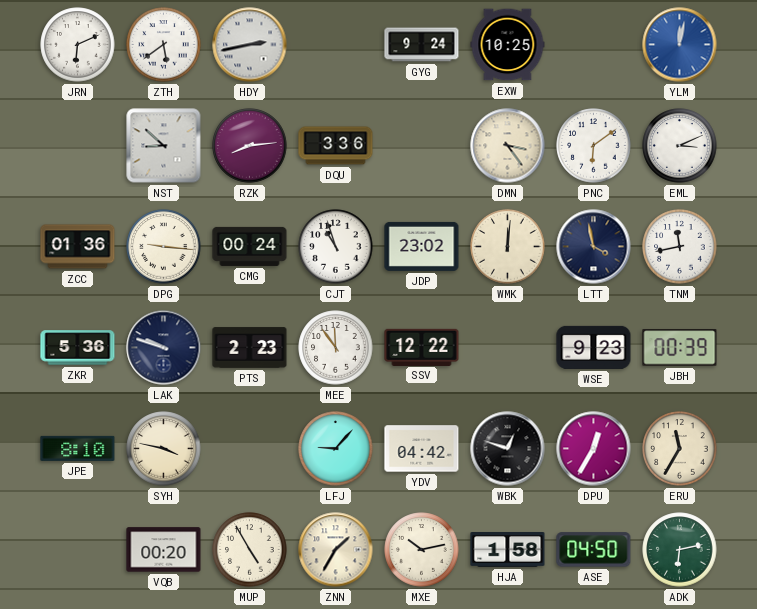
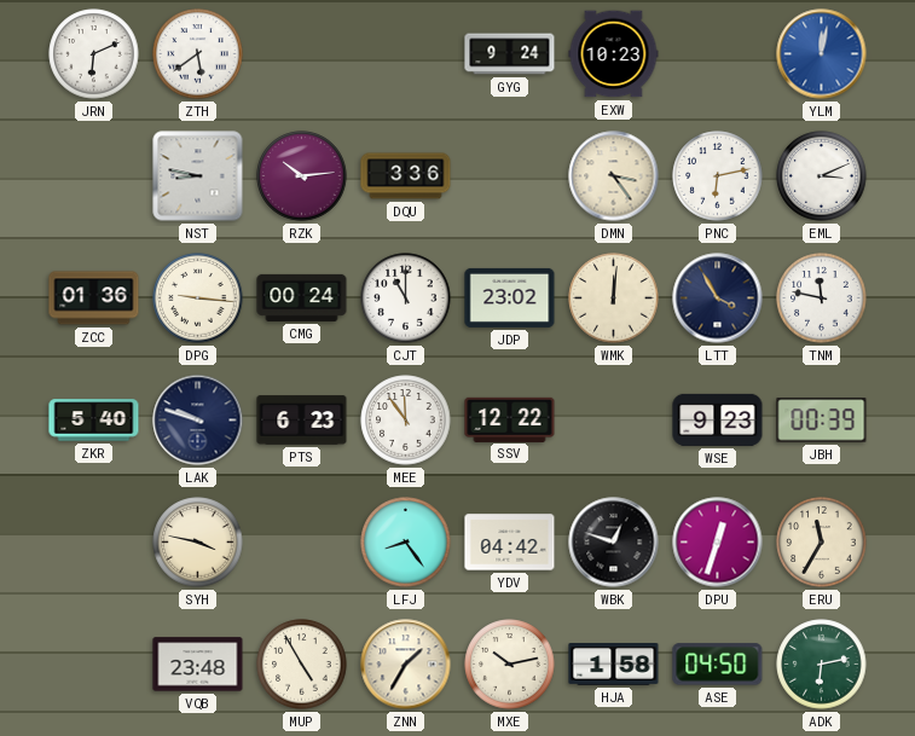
HDY: 2:43 -> none (250, 45)
EXW: 10:25 -> 10:23 (614, 54)
NST: 8:52 -> 8:47 (198, 176)
RZK: 8:14 -> 10:14 (302, 176)
PNC: 6:09 -> 6:13 (718, 176)
CJT: 10:57 -> 11:00 (406, 299)
LTT: 3:58 -> 3:55 (718, 299)
TNM: 11:43 -> 11:47 (822, 299)
ZKR: 5:36 -> 5:40 (94, 421)
PTS: 2:23 -> 6:23 (302, 421)
JPE: 8:10 -> none (78, 448)
LFJ: 9:07 -> 8:24 (406, 543)
DPU: 12:35 -> 12:33 (718, 543)
VQB: 00:20 -> 23:48 (198, 665)
